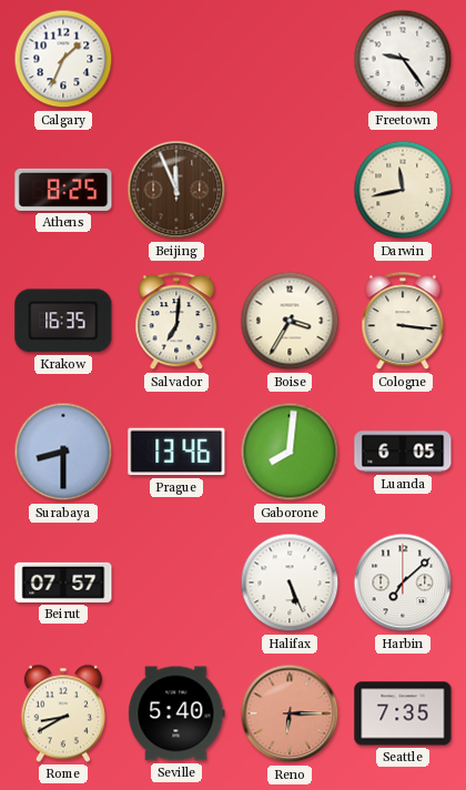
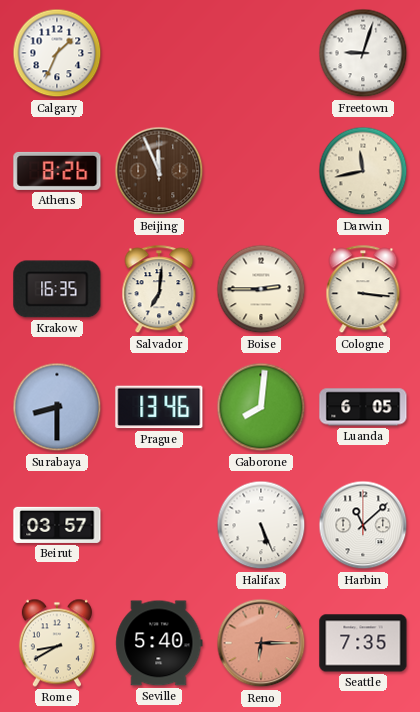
Freetown: 9:24 -> 9:03 (363, 53)
Athens: 8:25 -> 8:26 (57, 171)
Boise: 3:35 -> 2:45 (261, 289)
Beirut: 07:57 -> 03:57 (57, 525)
Harbin: 7:08 -> 11:08 (363, 525)
